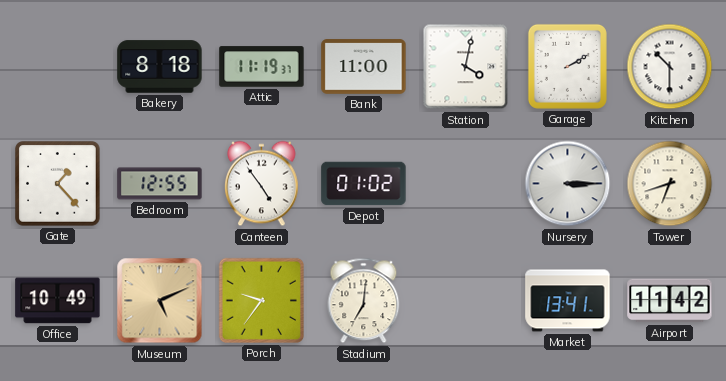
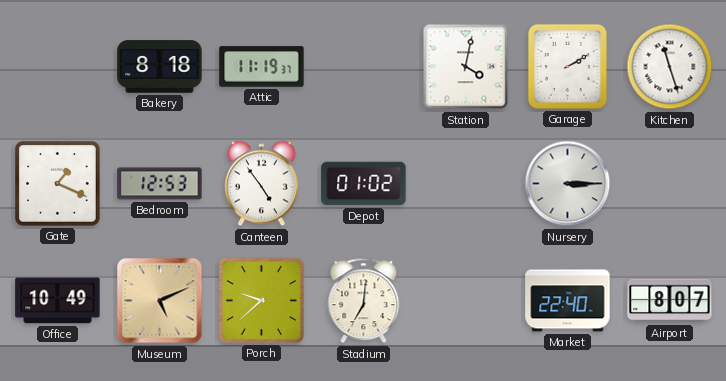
Bank: 11:00 -> none (364, 67)
Kitchen: 10:30 -> 11:27 (670, 67)
Gate: 1:23 -> 1:19 (58, 184)
Bedroom: 12:55 -> 12:53 (160, 184)
Tower: 6:42 -> none (670, 184)
Porch: 9:36 -> 9:38 (261, 300)
Market: 13:41 -> 22:40 (568, 301)
Airport: 11:42 -> 8:07 (670, 301)
